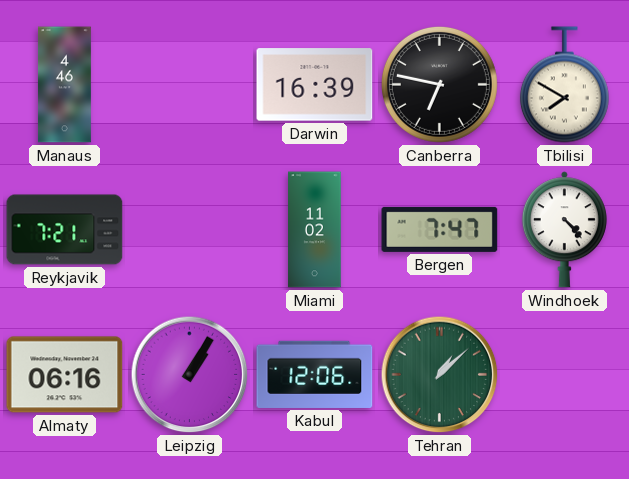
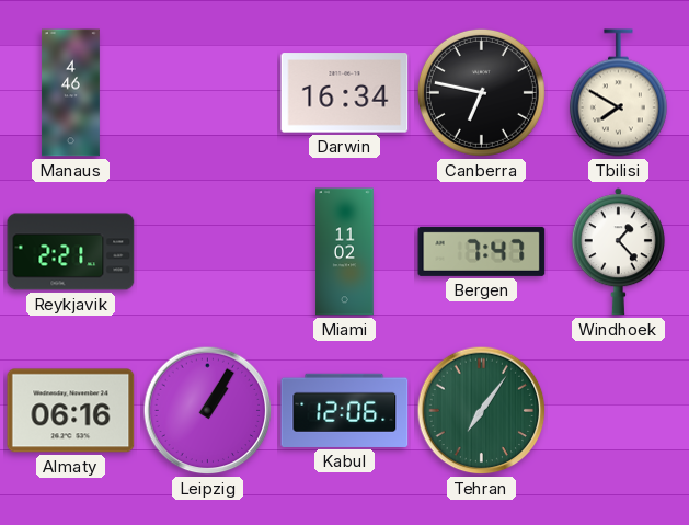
Darwin: 16:39 -> 16:34 (345, 93)
Reykjavik: 7:21 -> 2:21 (71, 252)
Windhoek: 4:23 -> 1:23 (618, 252)
Tehran: 1:08 -> 7:06 (482, 411)
